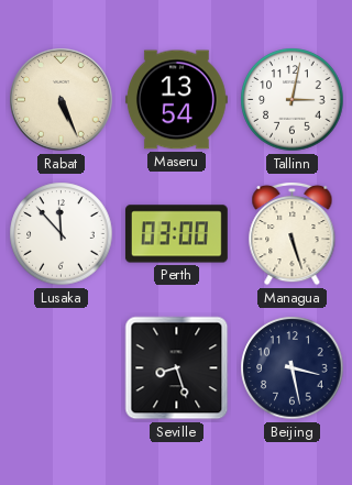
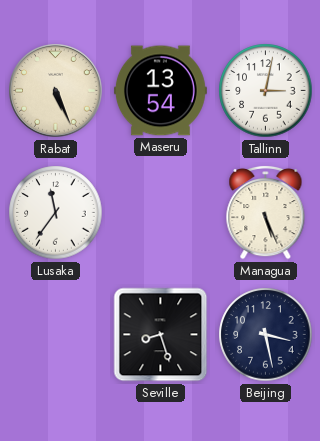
Lusaka: 11:53 -> 11:36 (56, 213)
Perth: 03:00 -> none (176, 234)
Managua: 5:27 -> 5:26 (266, 212)
